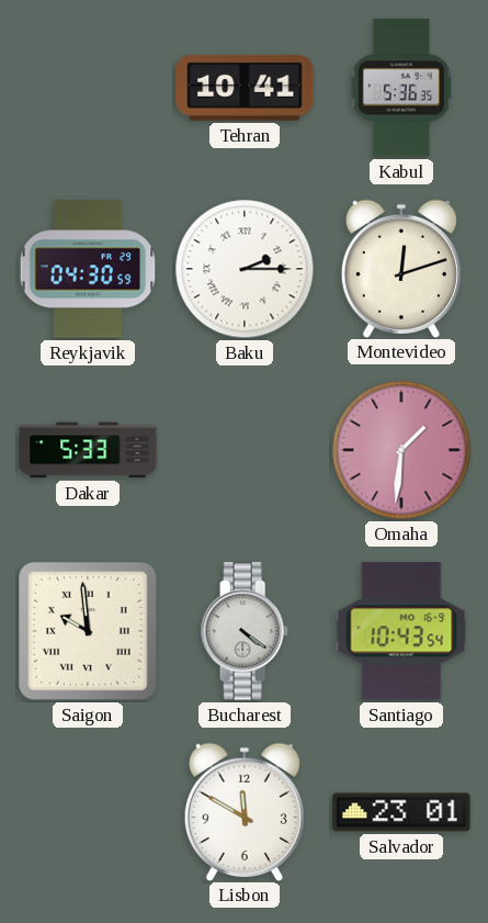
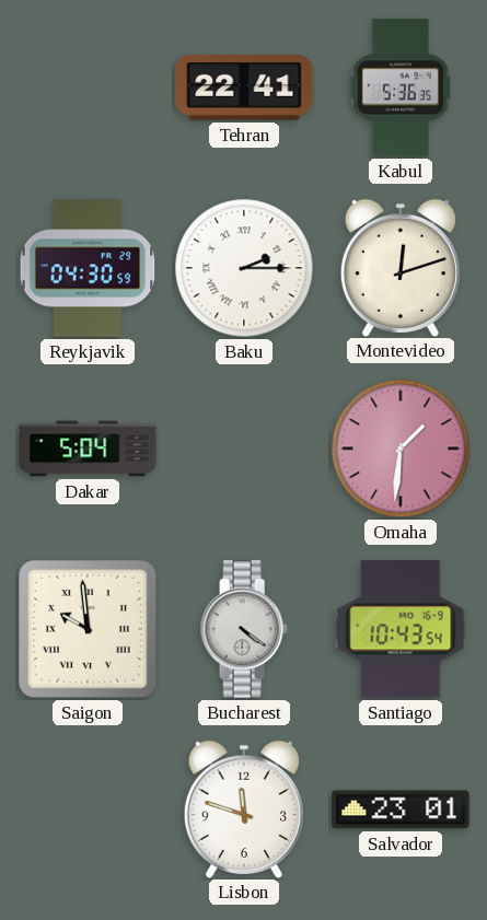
Tehran: 10:41 -> 22:41 (244, 89)
Dakar: 5:33 -> 5:04 (88, 449)
Lisbon: 11:50 -> 11:48 (244, 808)
